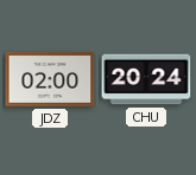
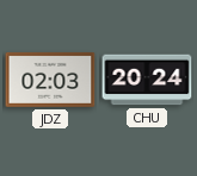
JDZ: 02:00 -> 02:03 (50, 80)
